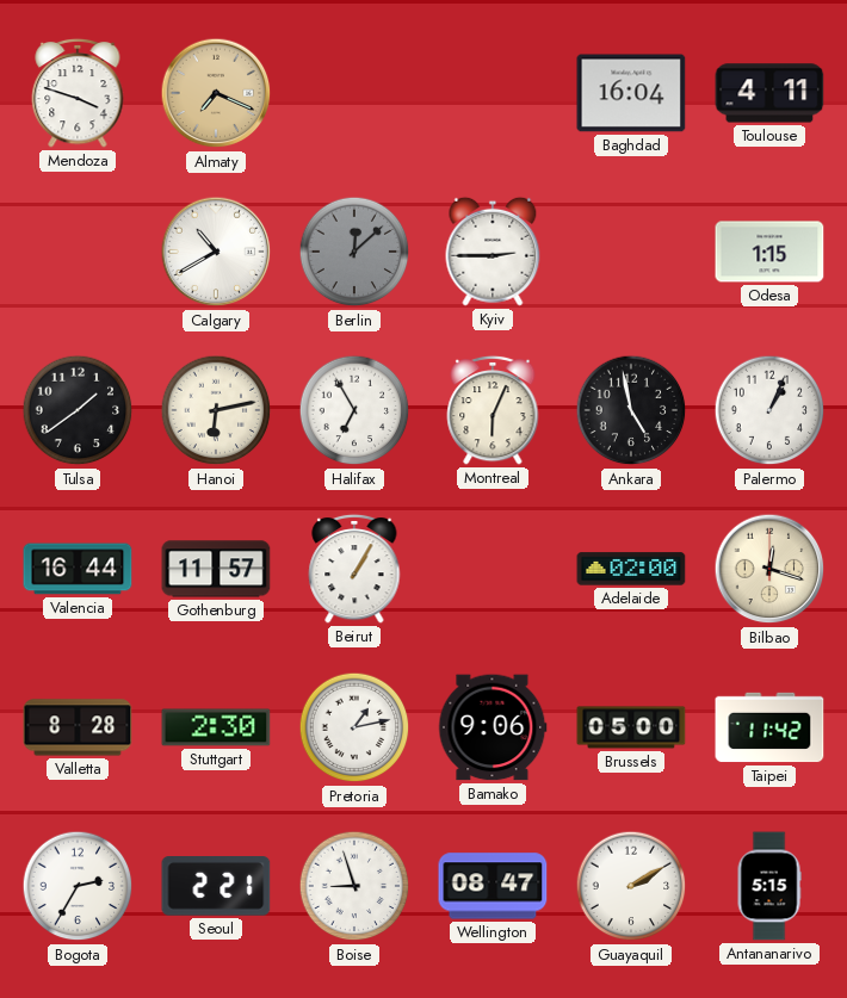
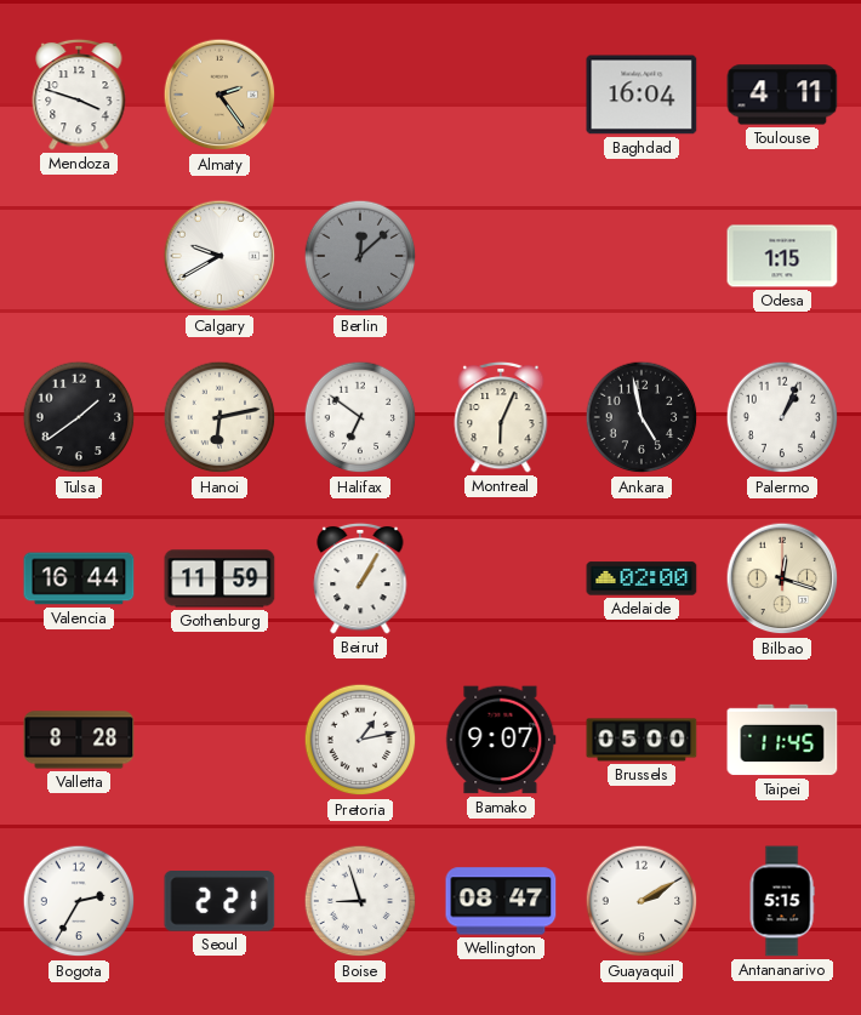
Almaty: 7:19 -> 2:24 (219, 95)
Calgary: 10:40 -> 9:40 (219, 256)
Kyiv: 2:45 -> none (493, 252)
Halifax: 6:55 -> 6:51 (360, 417)
Gothenburg: 11:57 -> 11:59 (219, 578)
Stuttgart: 2:30 -> none (216, 727)
Bamako: 9:06 -> 9:07 (501, 740)
Taipei: 11:42 -> 11:45 (782, 740)
